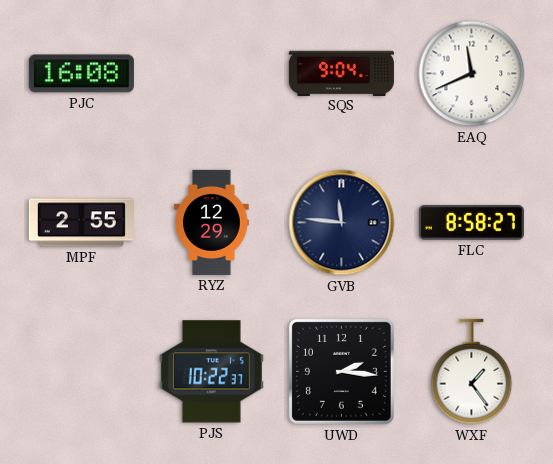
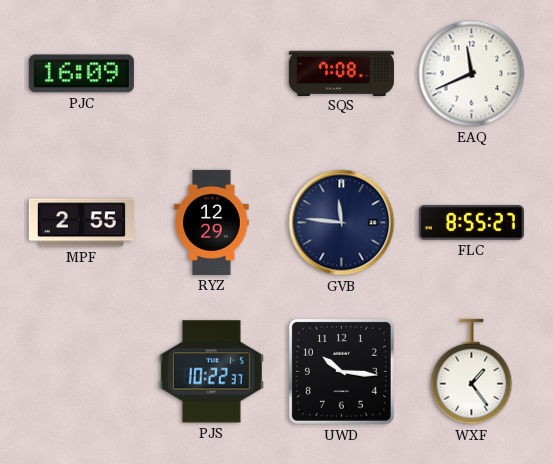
PJC: 16:08 -> 16:09 (81, 74)
SQS: 9:04 -> 7:08 (341, 73)
FLC: 8:58 -> 8:55 (471, 223)
UWD: 2:16 -> 10:16 (341, 371)
